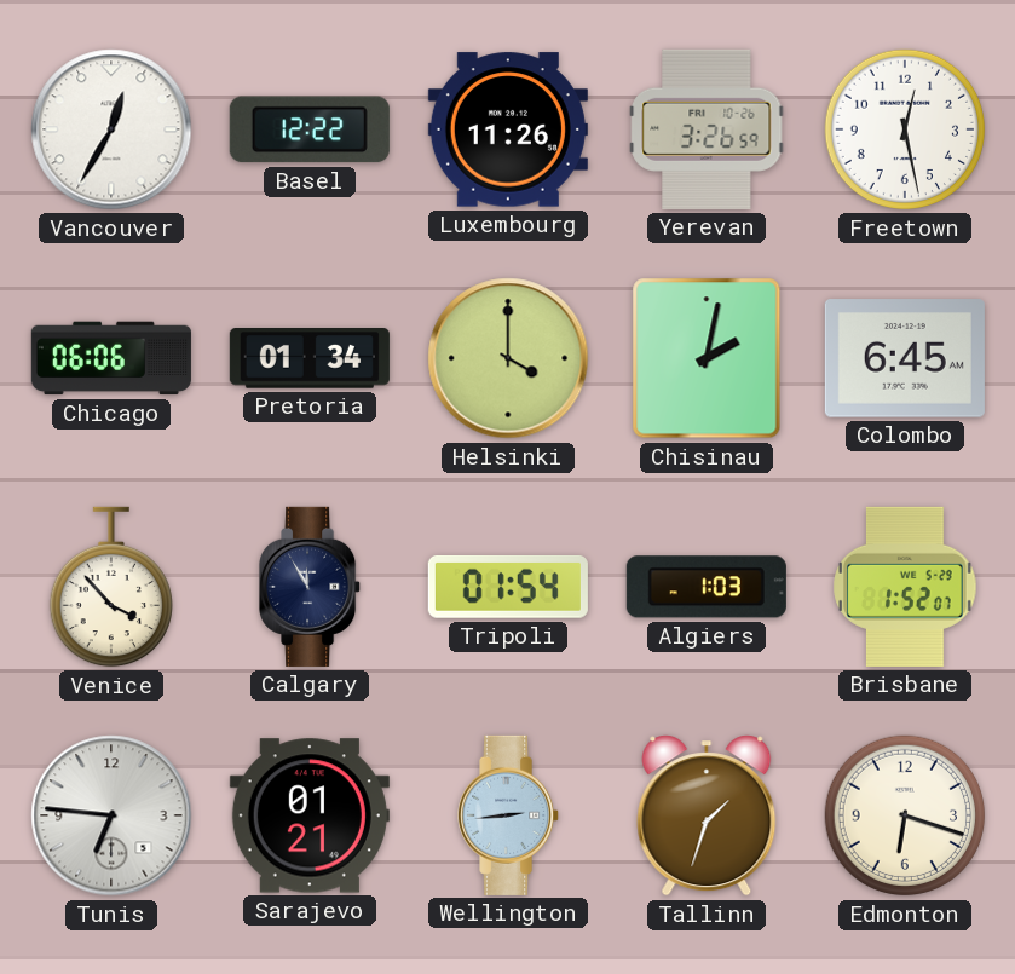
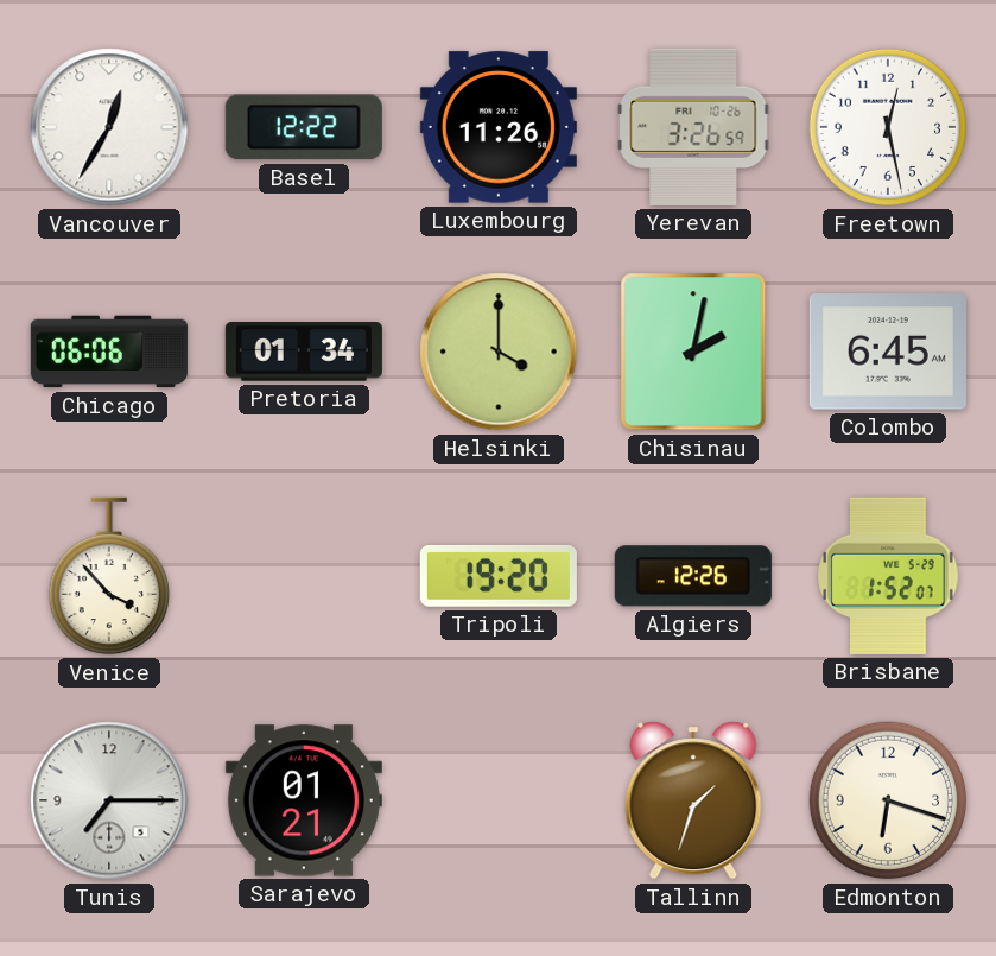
Calgary: 11:55 -> none (311, 587)
Tripoli: 01:54 -> 19:20 (499, 576)
Algiers: 1:03 -> 12:26 (693, 576)
Tunis: 6:46 -> 7:15 (109, 800)
Wellington: 2:44 -> none (509, 815)
